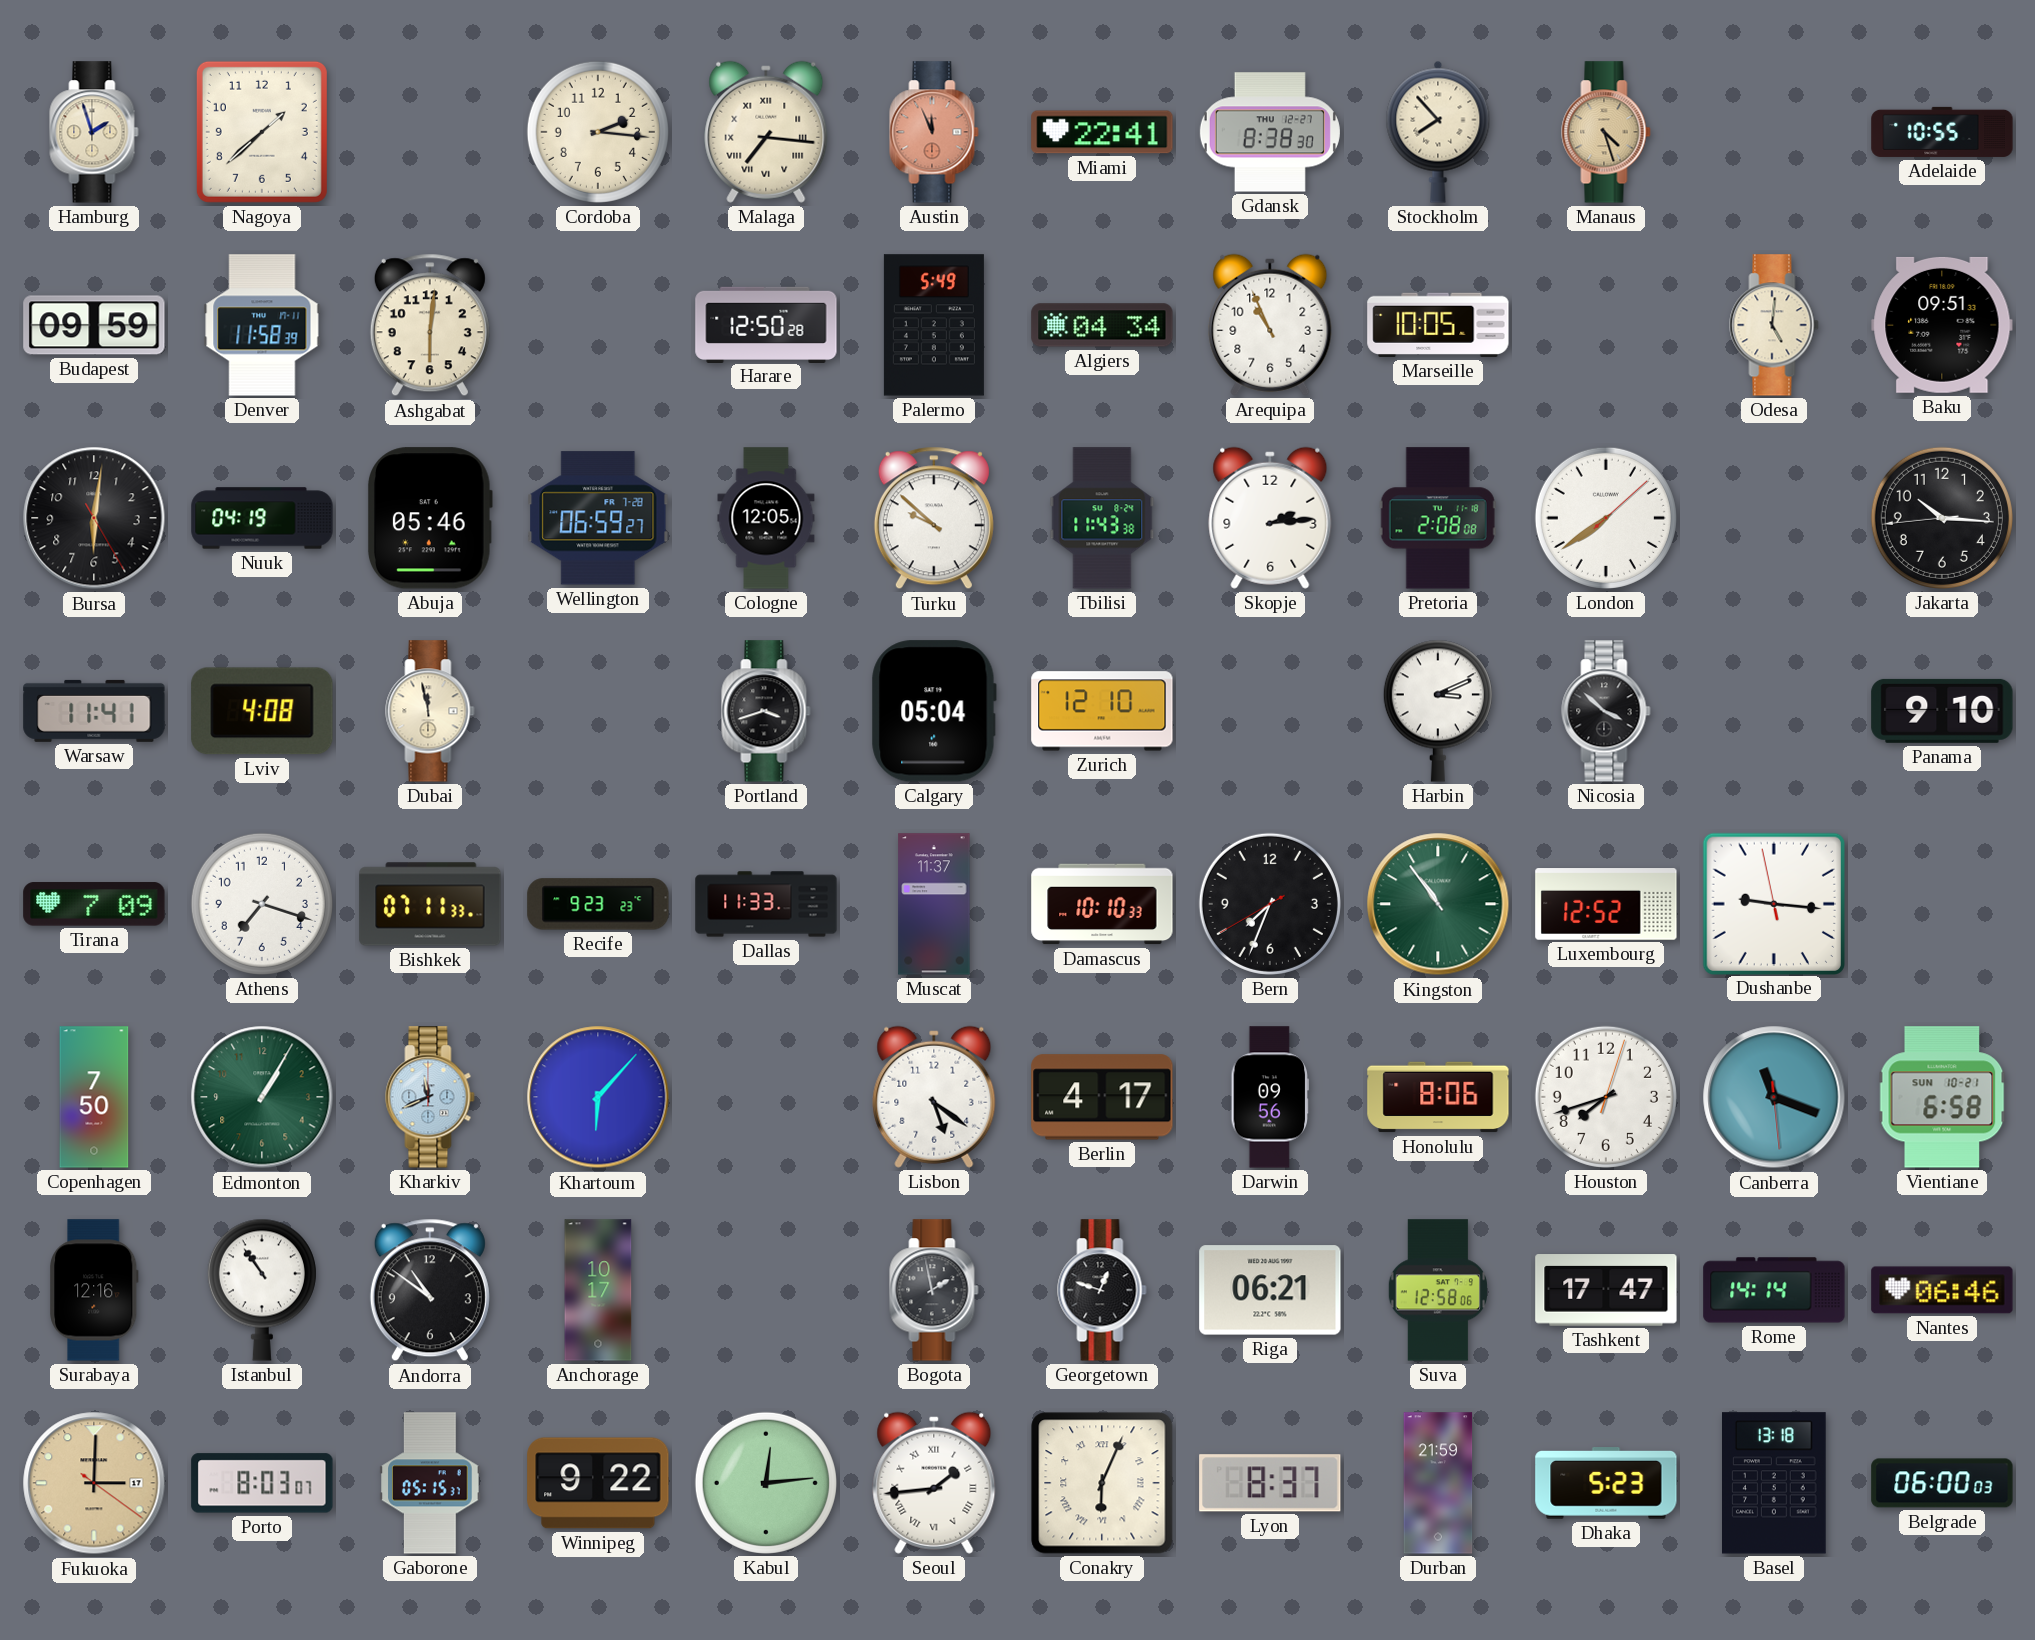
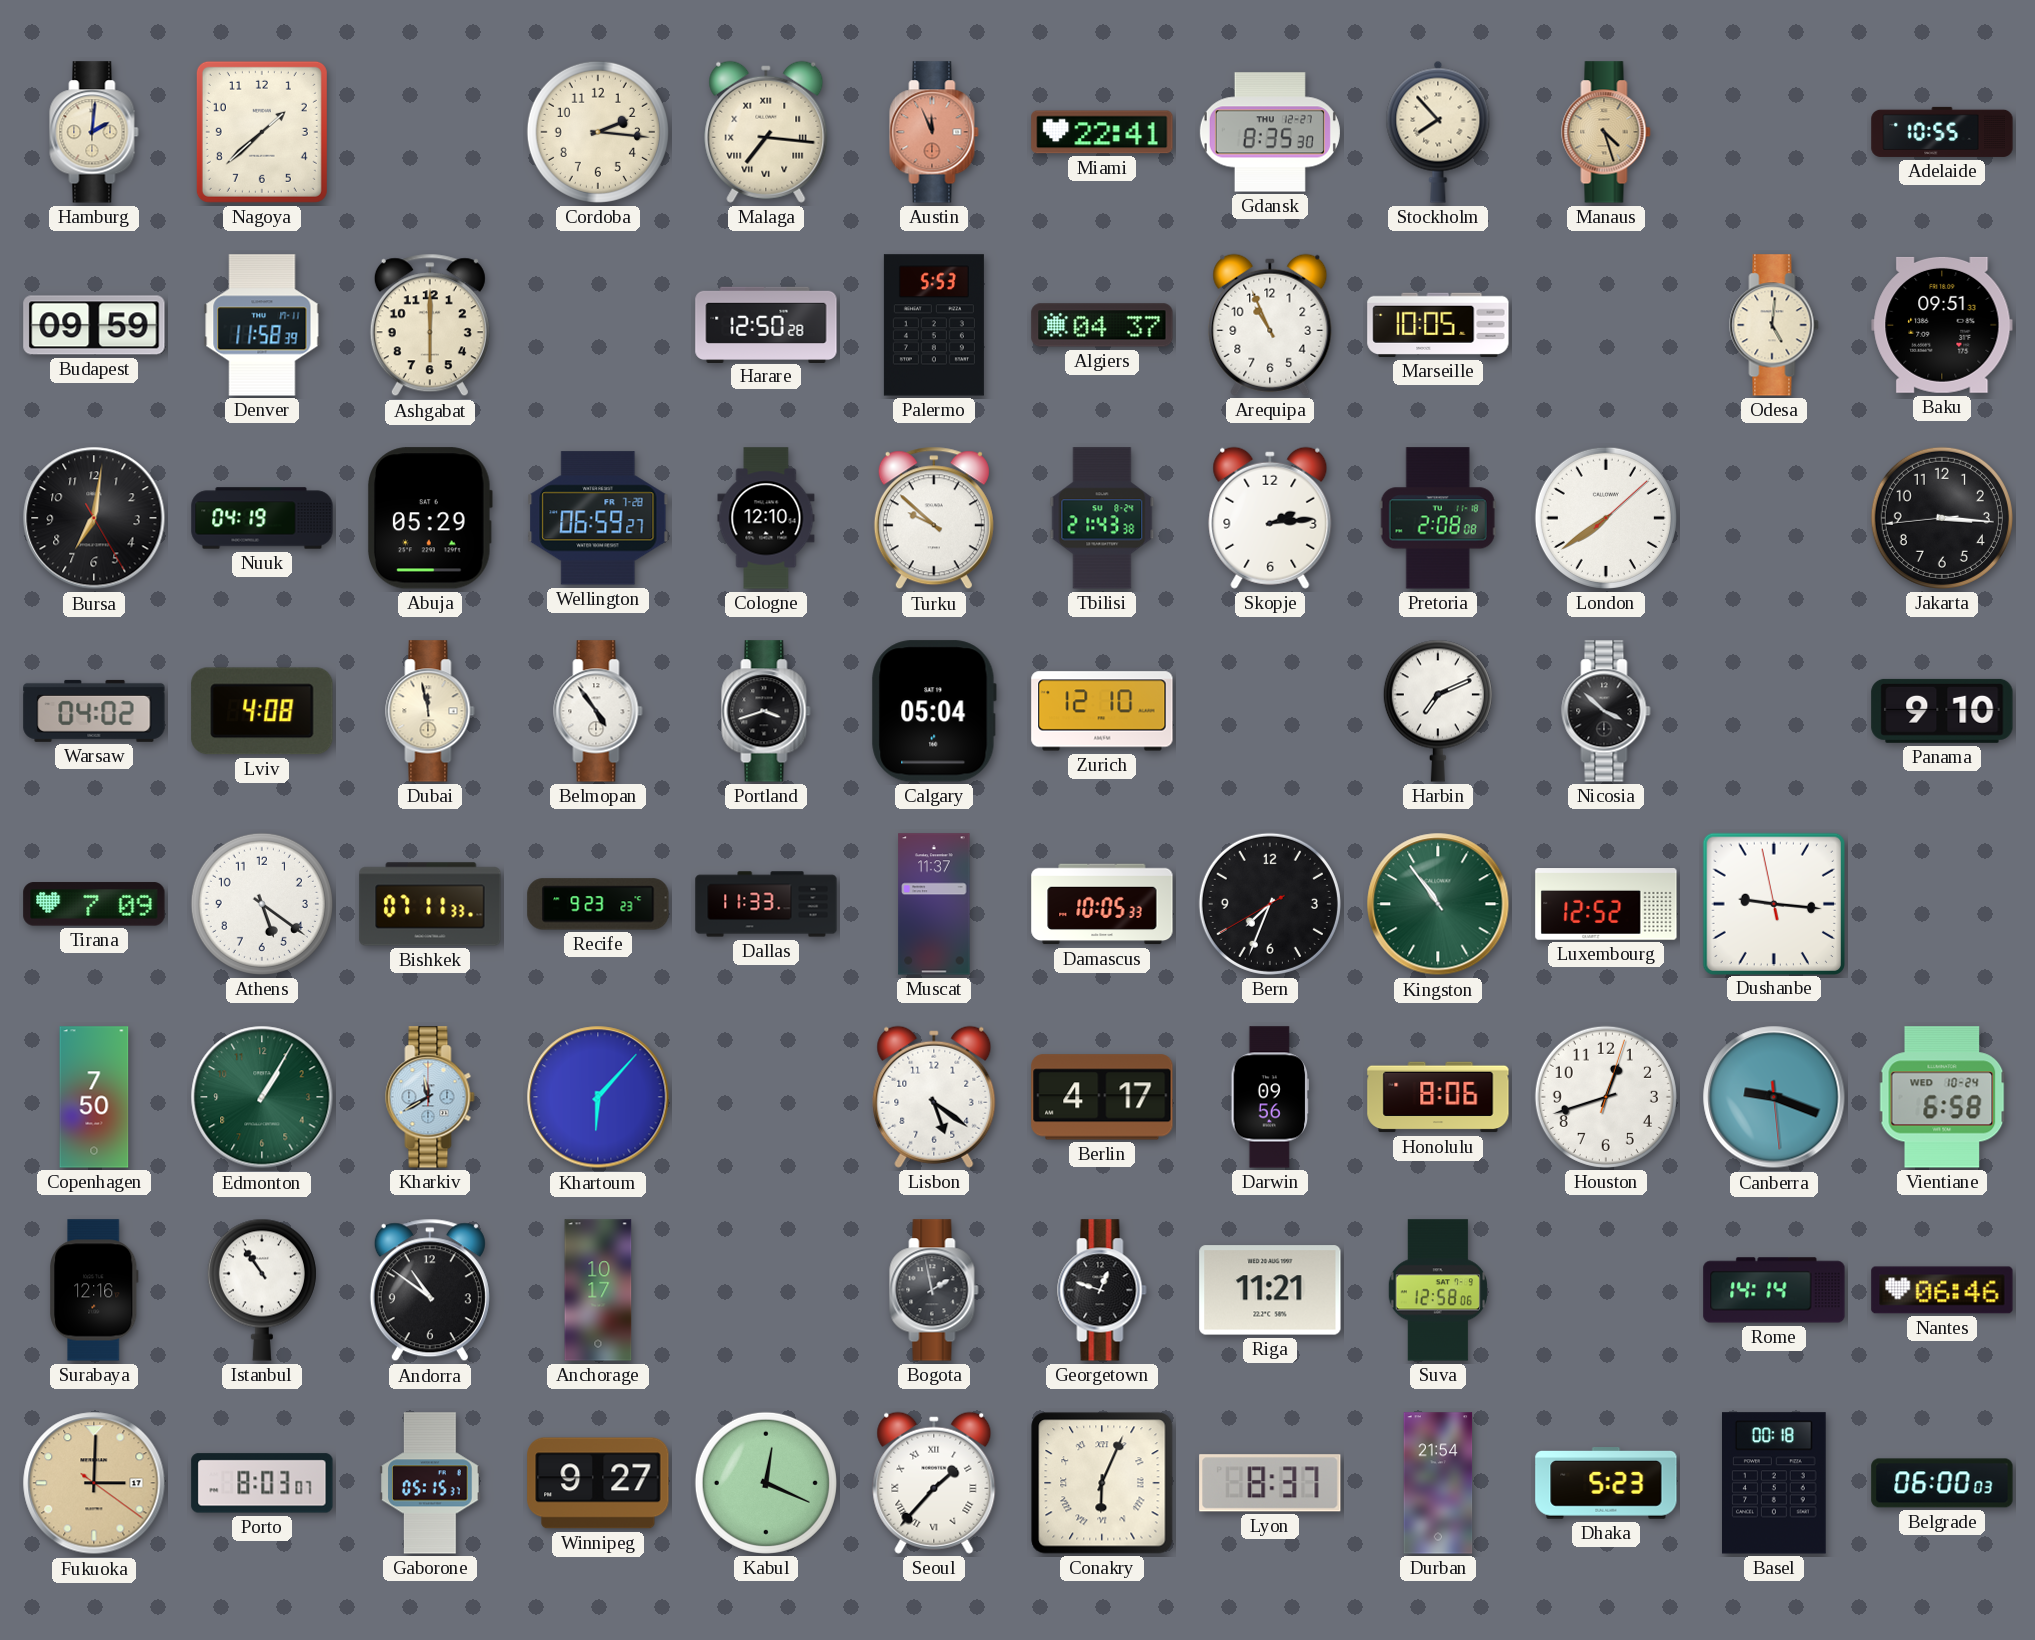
Hamburg: 1:57 -> 2:01 (94, 132)
Gdansk: 8:38 -> 8:35 (1270, 132)
Ashgabat: 6:01 -> 6:00 (430, 325)
Palermo: 5:49 -> 5:53 (934, 325)
Algiers: 04:34 -> 04:37 (1102, 325)
Bursa: 6:01 -> 7:01 (94, 518)
Abuja: 05:46 -> 05:29 (431, 518)
Cologne: 12:05 -> 12:10 (766, 518)
Tbilisi: 11:43 -> 21:43 (1102, 518)
Jakarta: 10:15 -> 3:15 (1942, 518)
Warsaw: 11:41 -> 04:02 (94, 711)
Belmopan: none -> 4:54 (598, 711)
Harbin: 3:11 -> 7:11 (1438, 711)
Athens: 7:18 -> 5:21 (262, 904)
Damascus: 10:10 -> 10:05 (1102, 904)
Kharkiv: 11:41 -> 11:40 (430, 1097)
Houston: 7:42 -> 12:42 (1606, 1097)
Canberra: 11:18 -> 9:18 (1774, 1097)
Vientiane date: SUN 10-21 -> WED 10-24 (1942, 1097)
Riga: 06:21 -> 11:21 (1270, 1290)
Tashkent: 17:47 -> none (1606, 1290)
Winnipeg: 9:22 -> 9:27 (598, 1483)
Kabul: 12:14 -> 12:19 (766, 1483)
Seoul: 1:44 -> 1:37 (934, 1483)
Durban: 21:59 -> 21:54 (1438, 1483)
Basel: 13:18 -> 00:18 (1775, 1483)
